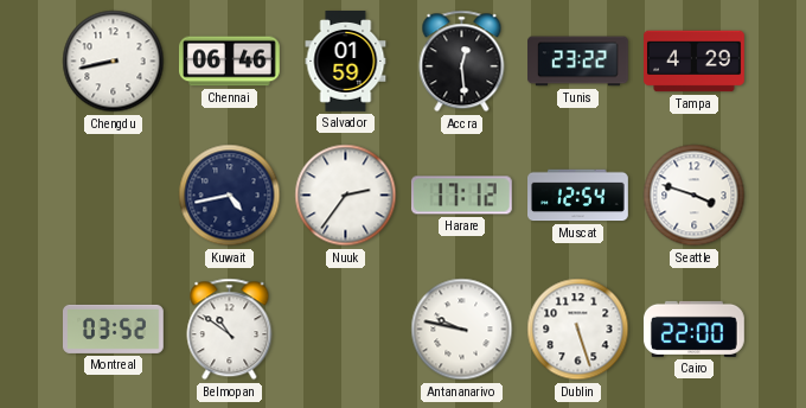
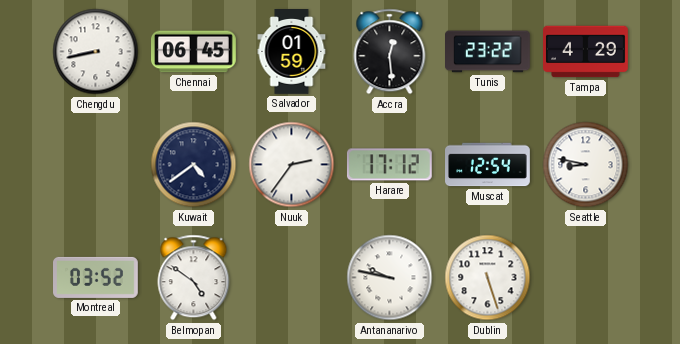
Chennai: 06:46 -> 06:45 (194, 52)
Kuwait: 4:43 -> 4:39 (194, 165)
Seattle: 3:48 -> 8:47 (586, 165)
Belmopan: 10:51 -> 4:51 (194, 278)
Cairo: 22:00 -> none (693, 329)
